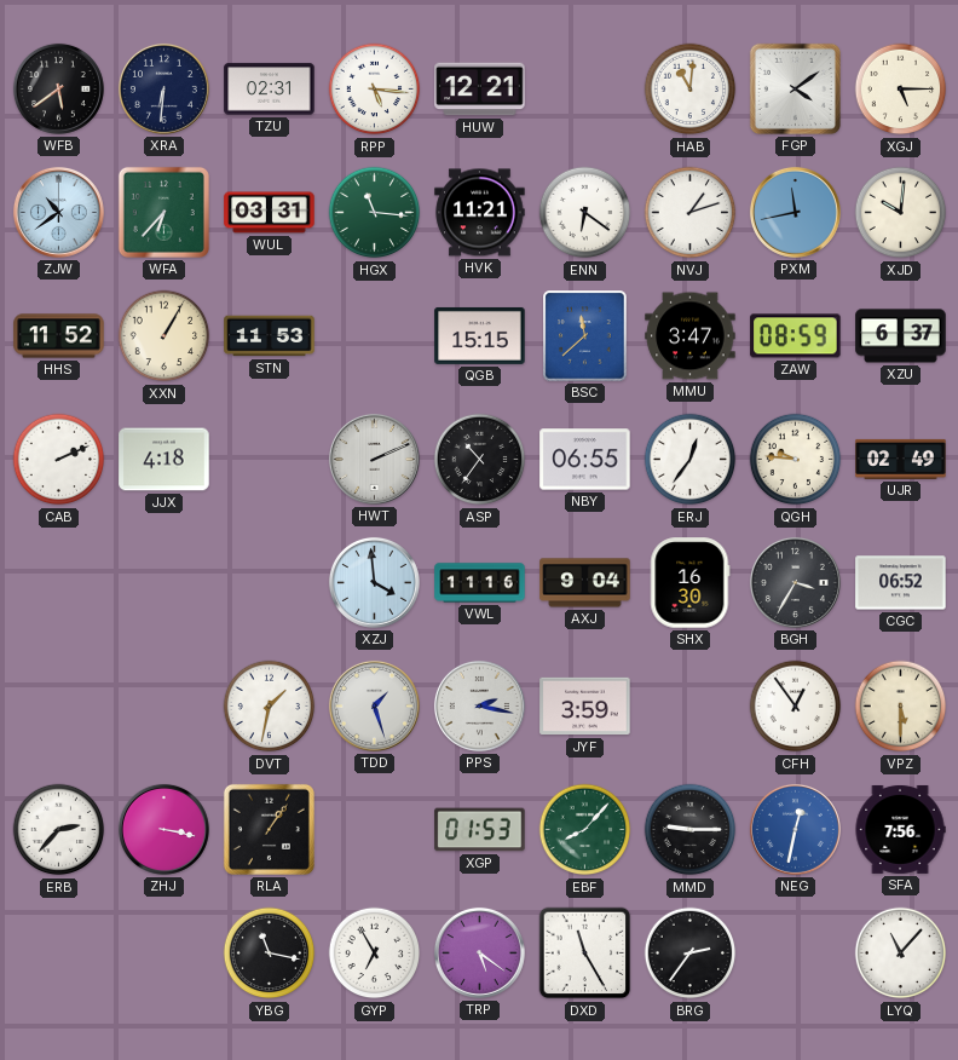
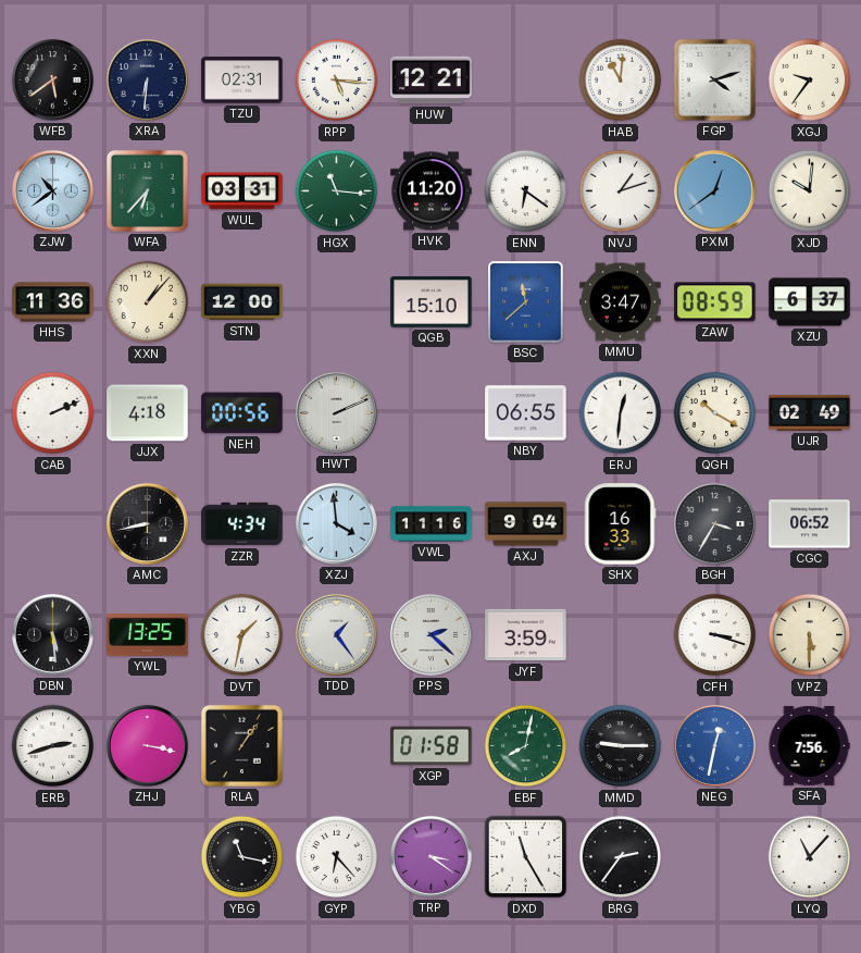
FGP: 4:09 -> 4:12 (714, 79)
XGJ: 5:15 -> 9:36 (810, 81)
HVK: 11:21 -> 11:20 (432, 191)
PXM: 11:43 -> 12:39 (714, 190)
HHS: 11:52 -> 11:36 (53, 302)
XXN: 1:05 -> 1:07 (148, 302)
STN: 11:53 -> 12:00 (242, 302)
QGB: 15:15 -> 15:10 (432, 301)
NEH: none -> 00:56 (242, 413)
ASP: 10:36 -> none (480, 460)
ERJ: 12:36 -> 12:31 (621, 413)
QGH: 9:46 -> 10:20 (715, 413)
AMC: none -> 8:43 (147, 523)
ZZR: none -> 4:34 (242, 524)
SHX: 16:30 -> 16:33 (621, 524)
DBN: none -> 5:29 (52, 634)
YWL: none -> 13:25 (148, 635)
TDD: 1:27 -> 1:24 (336, 634)
PPS: 2:17 -> 2:22 (430, 634)
CFH: 12:54 -> 3:18 (715, 635)
ERB: 2:37 -> 2:42 (53, 746)
XGP: 01:53 -> 01:58 (432, 746)
EBF: 8:07 -> 8:02 (526, 746)
GYP: 6:55 -> 6:23 (337, 857)
TRP: 5:21 -> 3:21 (430, 856)
